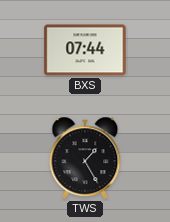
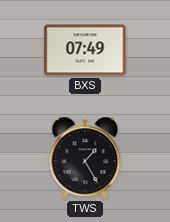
BXS: 07:44 -> 07:49 (85, 50)
